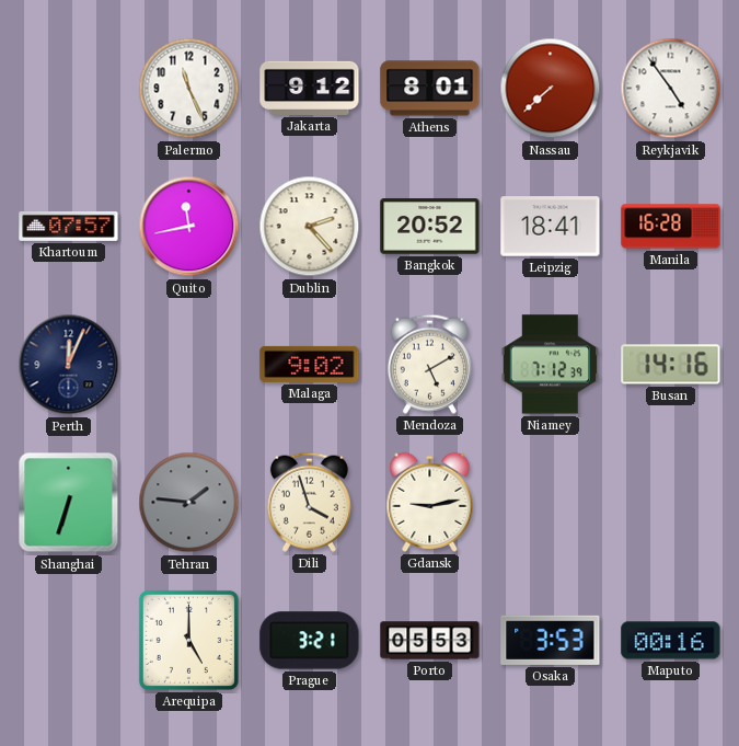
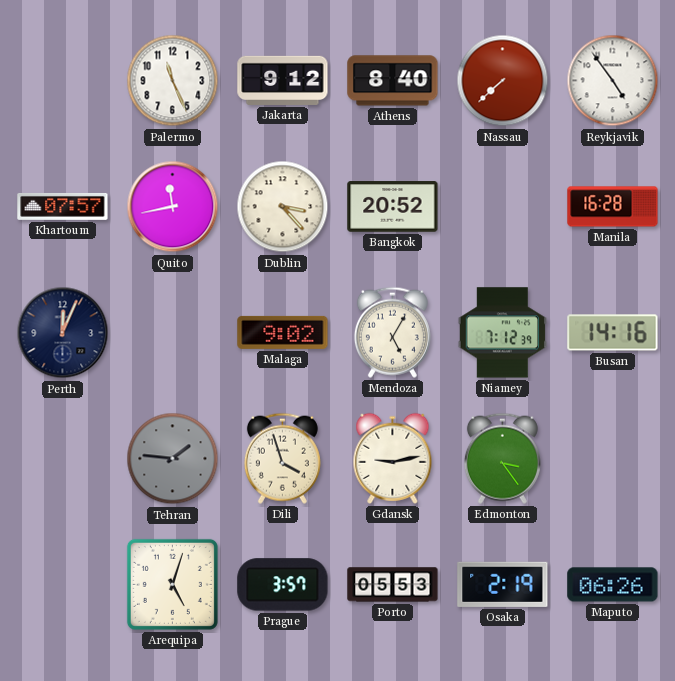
Athens: 8:01 -> 8:40 (393, 81)
Dublin: 2:23 -> 3:23 (283, 207)
Leipzig: 18:41 -> none (551, 227)
Mendoza: 5:10 -> 5:05 (392, 332)
Shanghai: 6:33 -> none (69, 503)
Edmonton: none -> 3:24 (502, 458)
Arequipa: 5:00 -> 5:03 (172, 584)
Prague: 3:21 -> 3:57 (283, 585)
Osaka: 3:53 -> 2:19 (503, 584)
Maputo: 00:16 -> 06:26 (613, 585)
